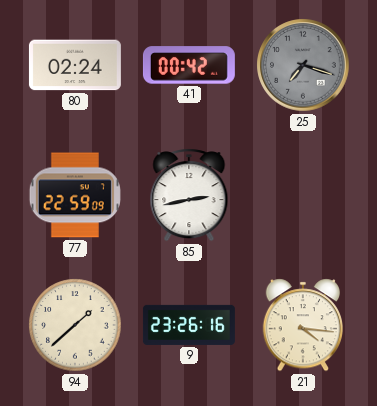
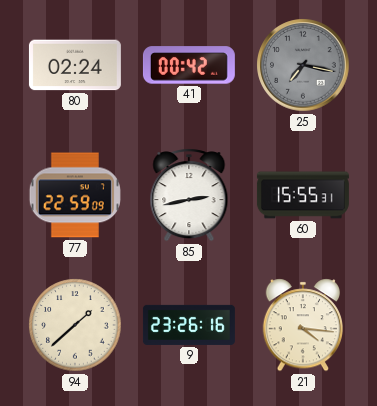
25: 7:18 -> 7:17 (303, 65)
60: none -> 15:55 (303, 195)
